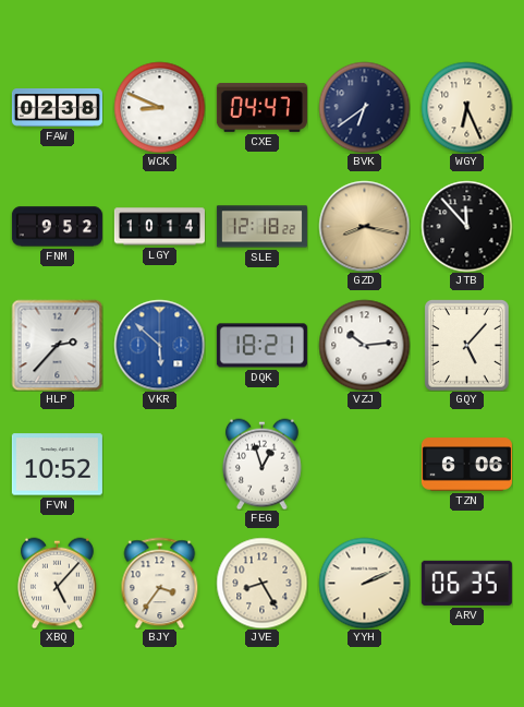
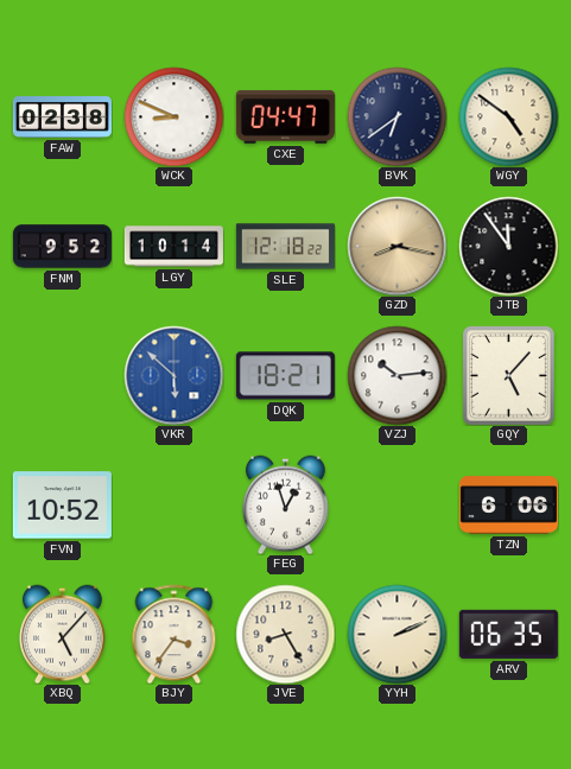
WGY: 6:26 -> 4:51 (508, 116)
JTB: 11:53 -> 11:54 (508, 246)
HLP: 2:37 -> none (57, 345)
